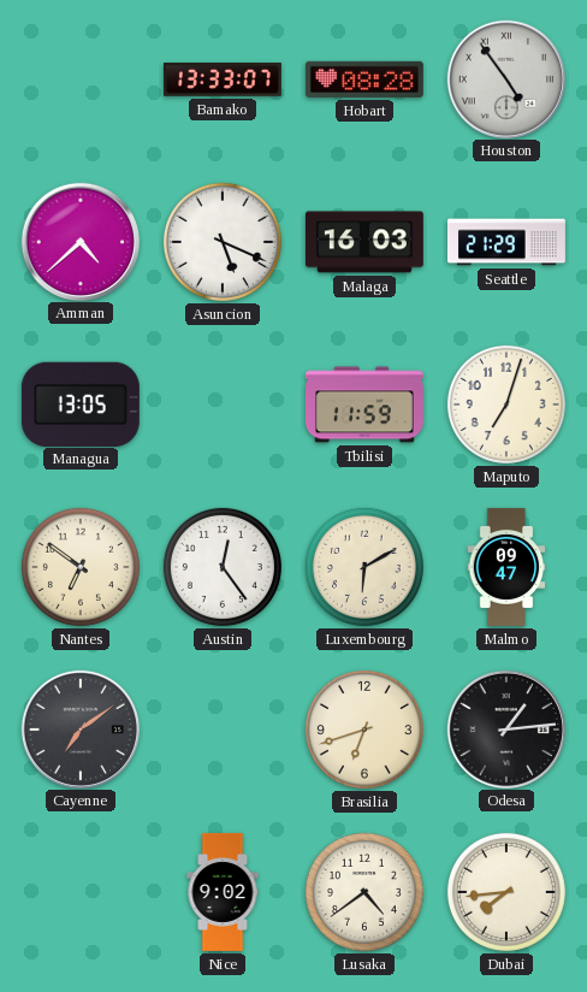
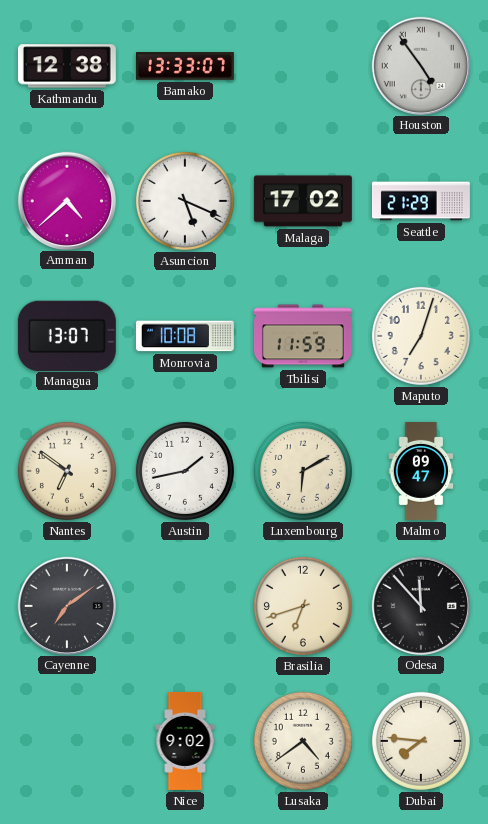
Kathmandu: none -> 12:38 (67, 66)
Hobart: 08:28 -> none (364, 79)
Malaga: 16:03 -> 17:02 (303, 201)
Managua: 13:05 -> 13:07 (67, 335)
Monrovia: none -> 10:08 (185, 336)
Austin: 12:24 -> 1:43 (185, 471)
Odesa: 1:14 -> 11:53 (420, 605)
Dubai: 7:44 -> 7:46 (421, 741)
